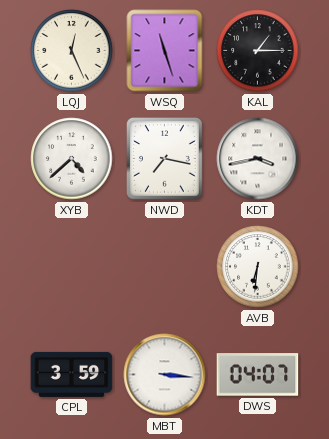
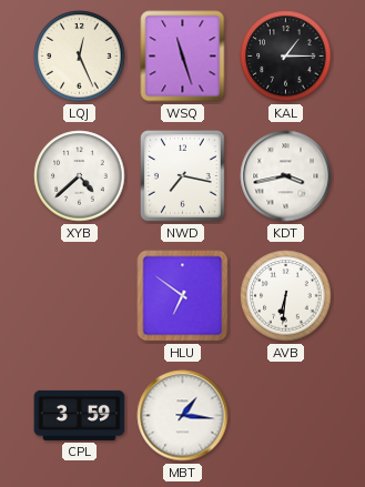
HLU: none -> 6:51 (183, 296)
MBT: 3:16 -> 1:16 (183, 416)
DWS: 04:07 -> none (258, 375)
